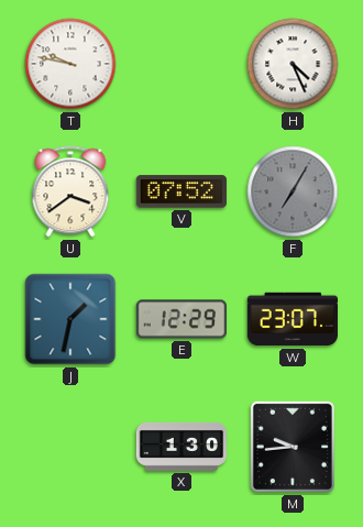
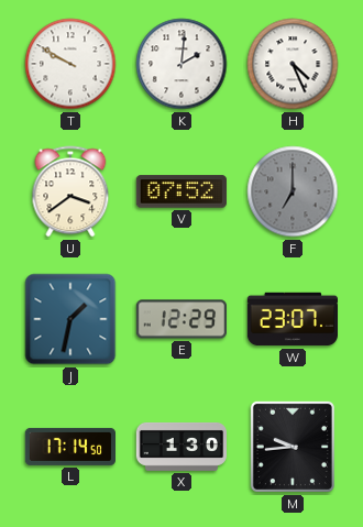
T: 9:47 -> 9:50 (70, 64)
K: none -> 2:01 (182, 64)
F: 7:05 -> 7:00 (293, 191)
L: none -> 17:14 (69, 447)
